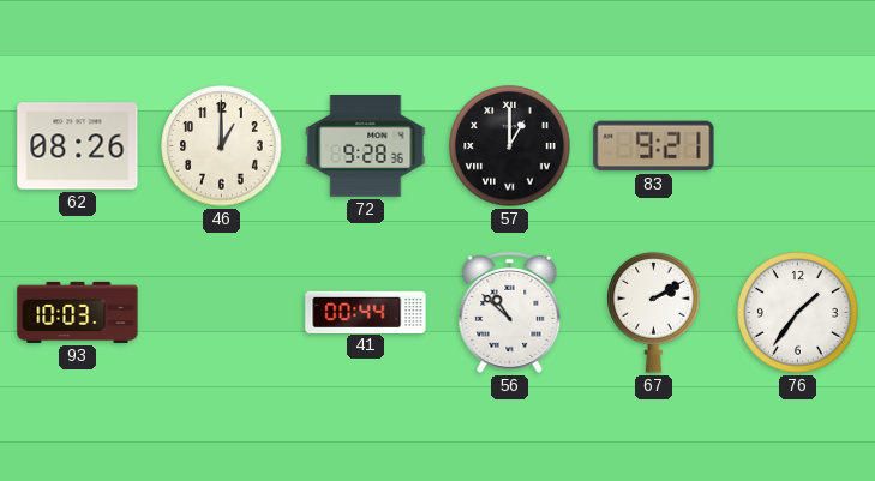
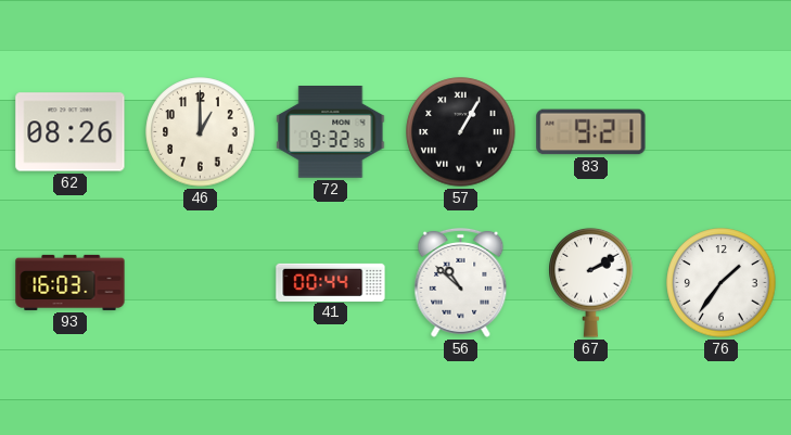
72: 9:28 -> 9:32 (331, 132)
57: 1:00 -> 1:05 (461, 132)
93: 10:03 -> 16:03 (71, 282)
